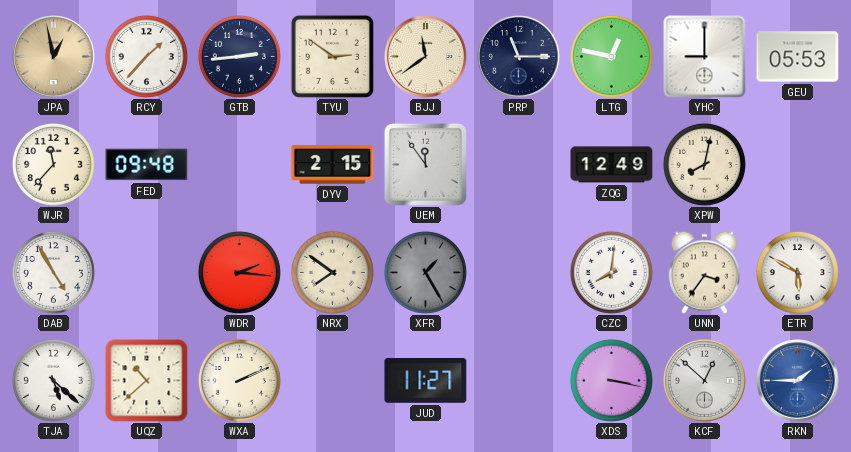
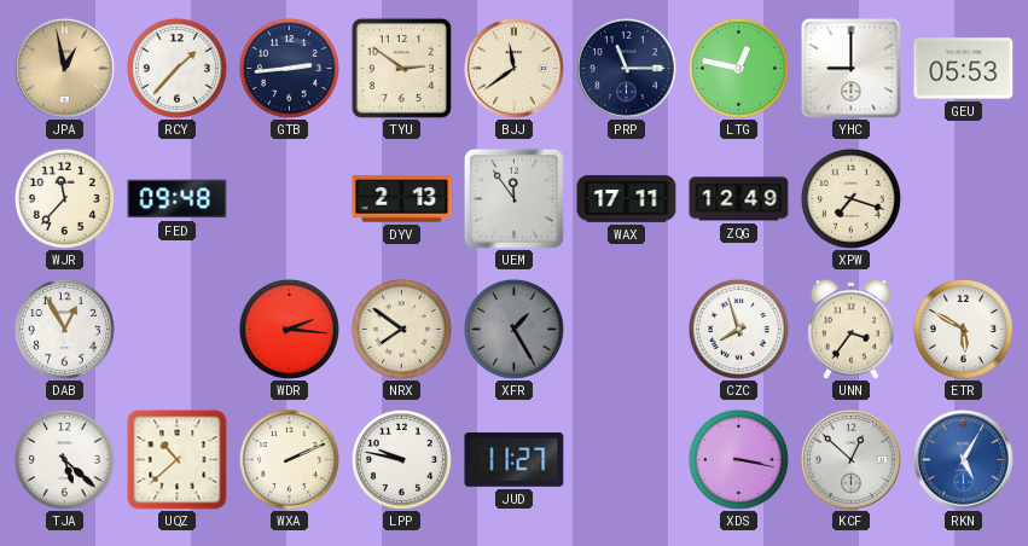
DYV: 2:15 -> 2:13 (402, 199)
WAX: none -> 17:11 (627, 199)
XPW: 8:02 -> 7:18 (850, 198)
DAB: 4:55 -> 12:55 (64, 329)
CZC: 8:01 -> 7:57 (738, 329)
LPP: none -> 9:47 (401, 459)
RKN: 1:45 -> 5:05 (964, 460)
